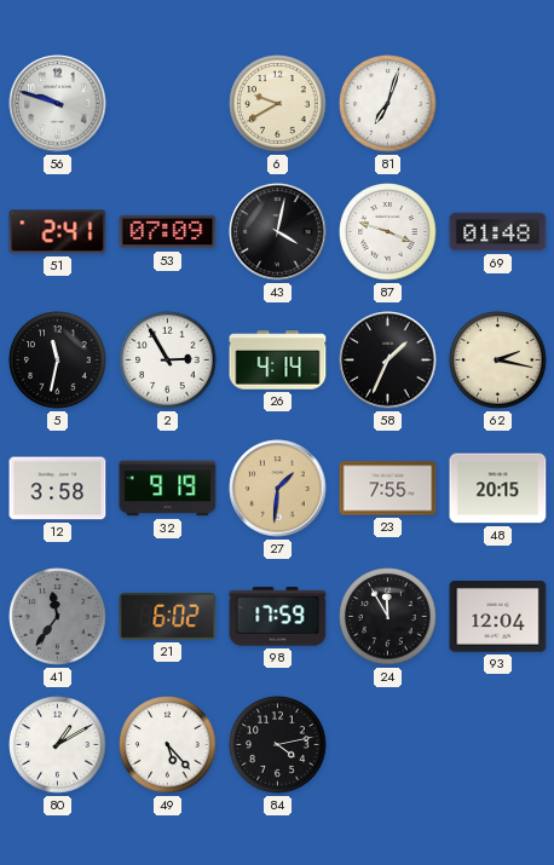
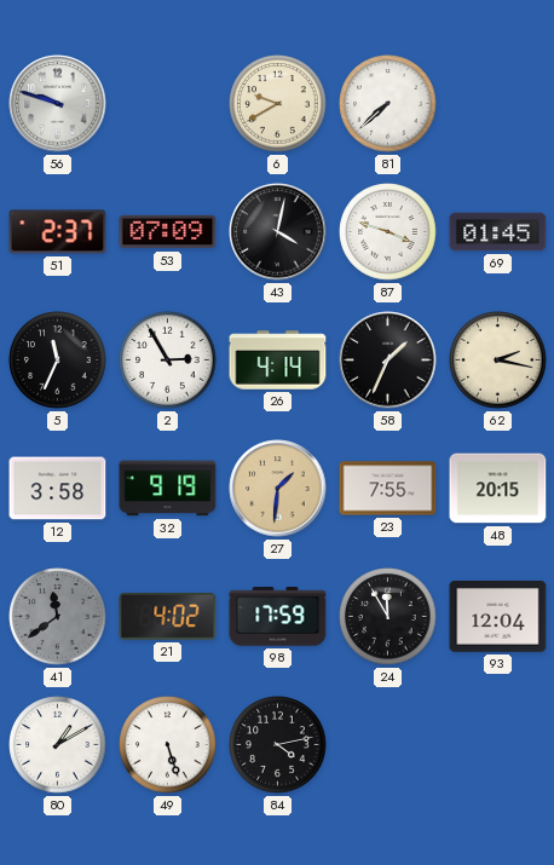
81: 7:03 -> 7:38 (388, 104)
51: 2:41 -> 2:37 (58, 232)
69: 01:48 -> 01:45 (498, 232)
5: 11:32 -> 11:34 (58, 361)
41: 11:36 -> 11:39 (58, 617)
21: 6:02 -> 4:02 (168, 616)
49: 5:23 -> 5:27 (168, 745)
